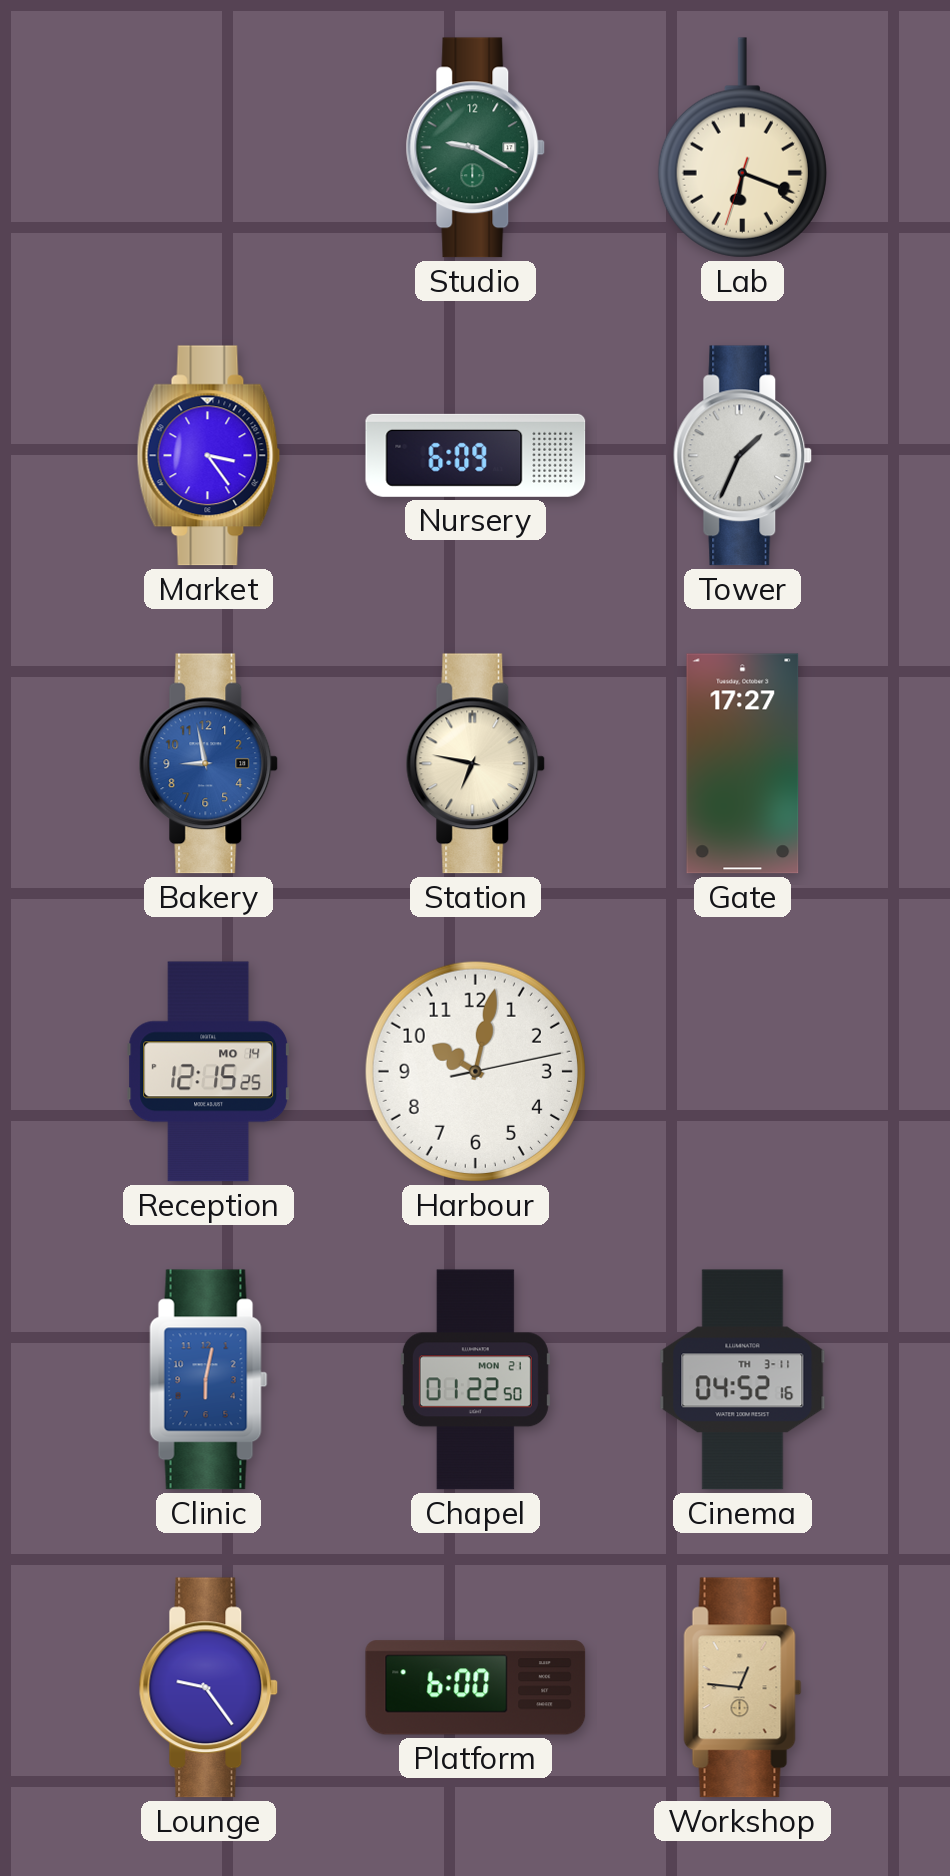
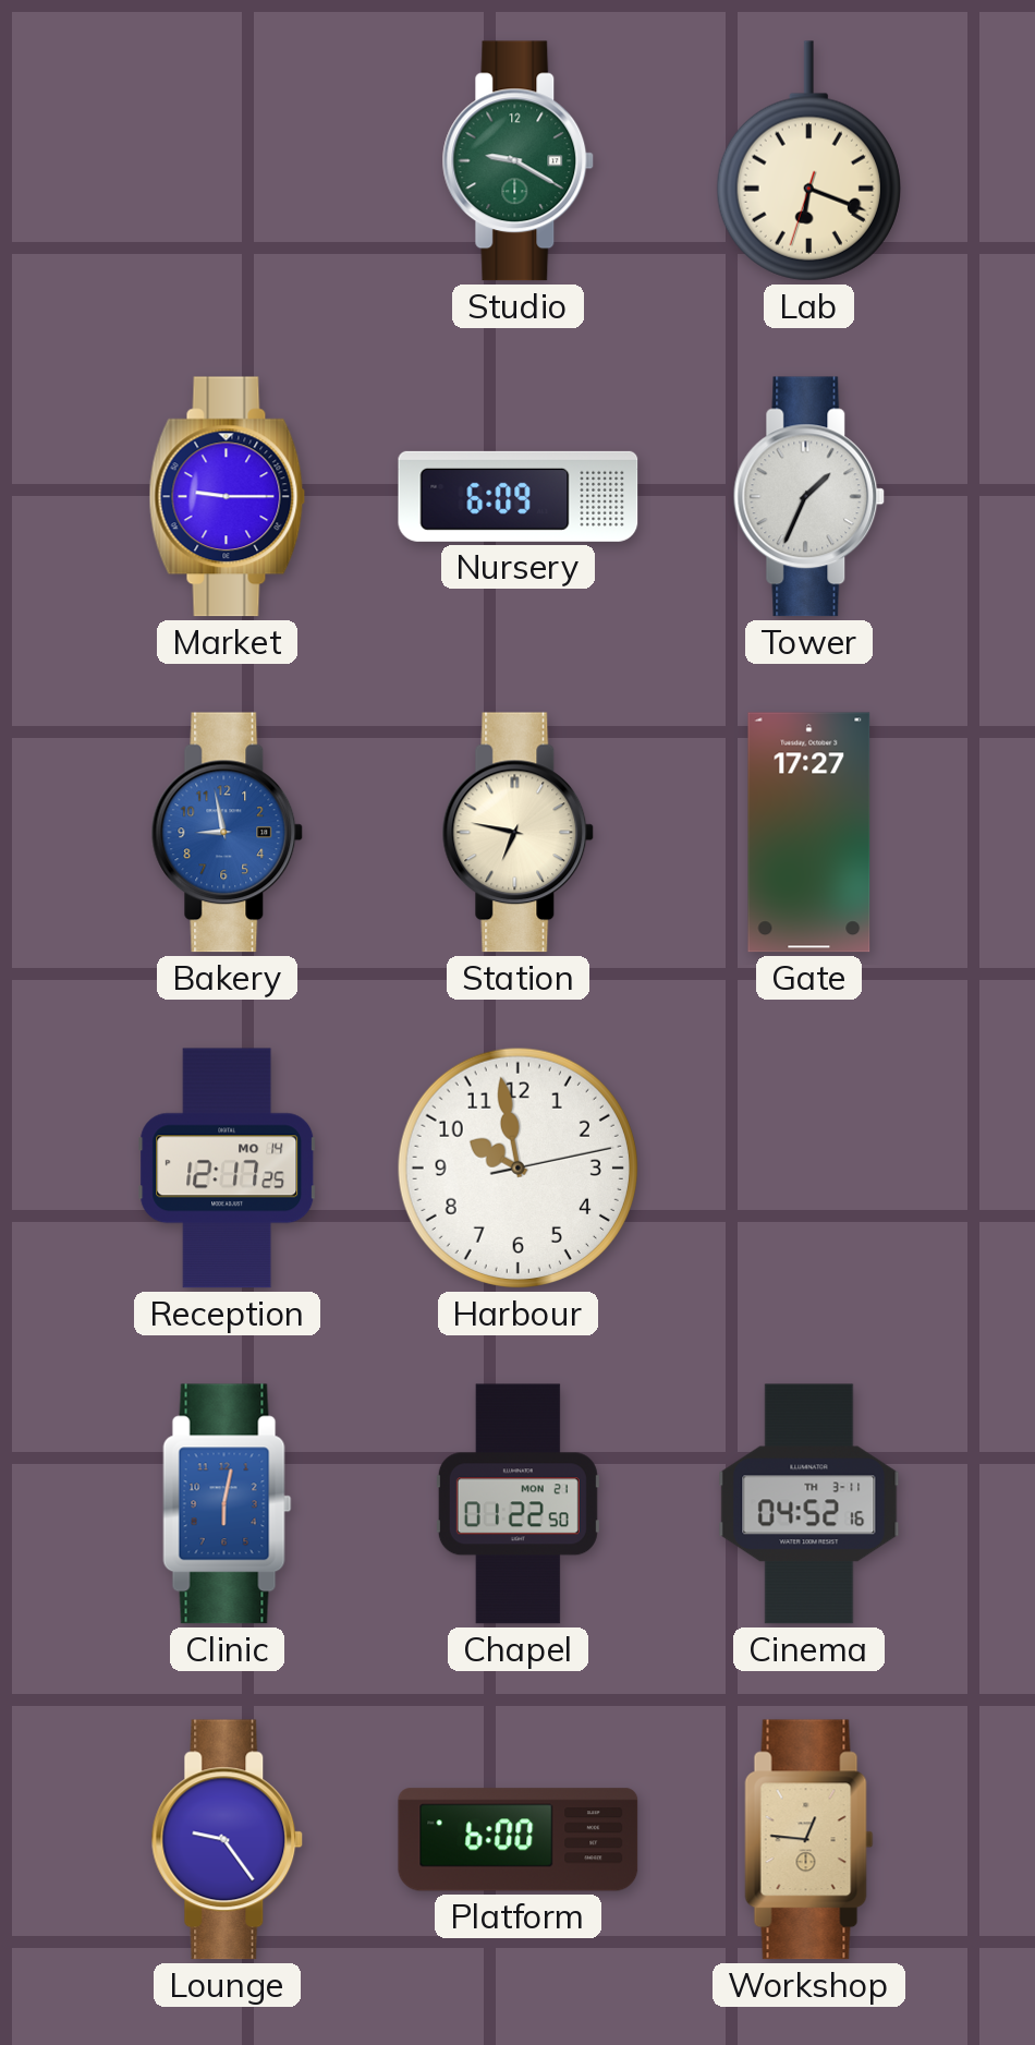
Market: 3:24 -> 9:15 (228, 497)
Reception: 12:15 -> 12:17 (228, 1169)
Harbour: 10:02 -> 9:58 (517, 1167)
